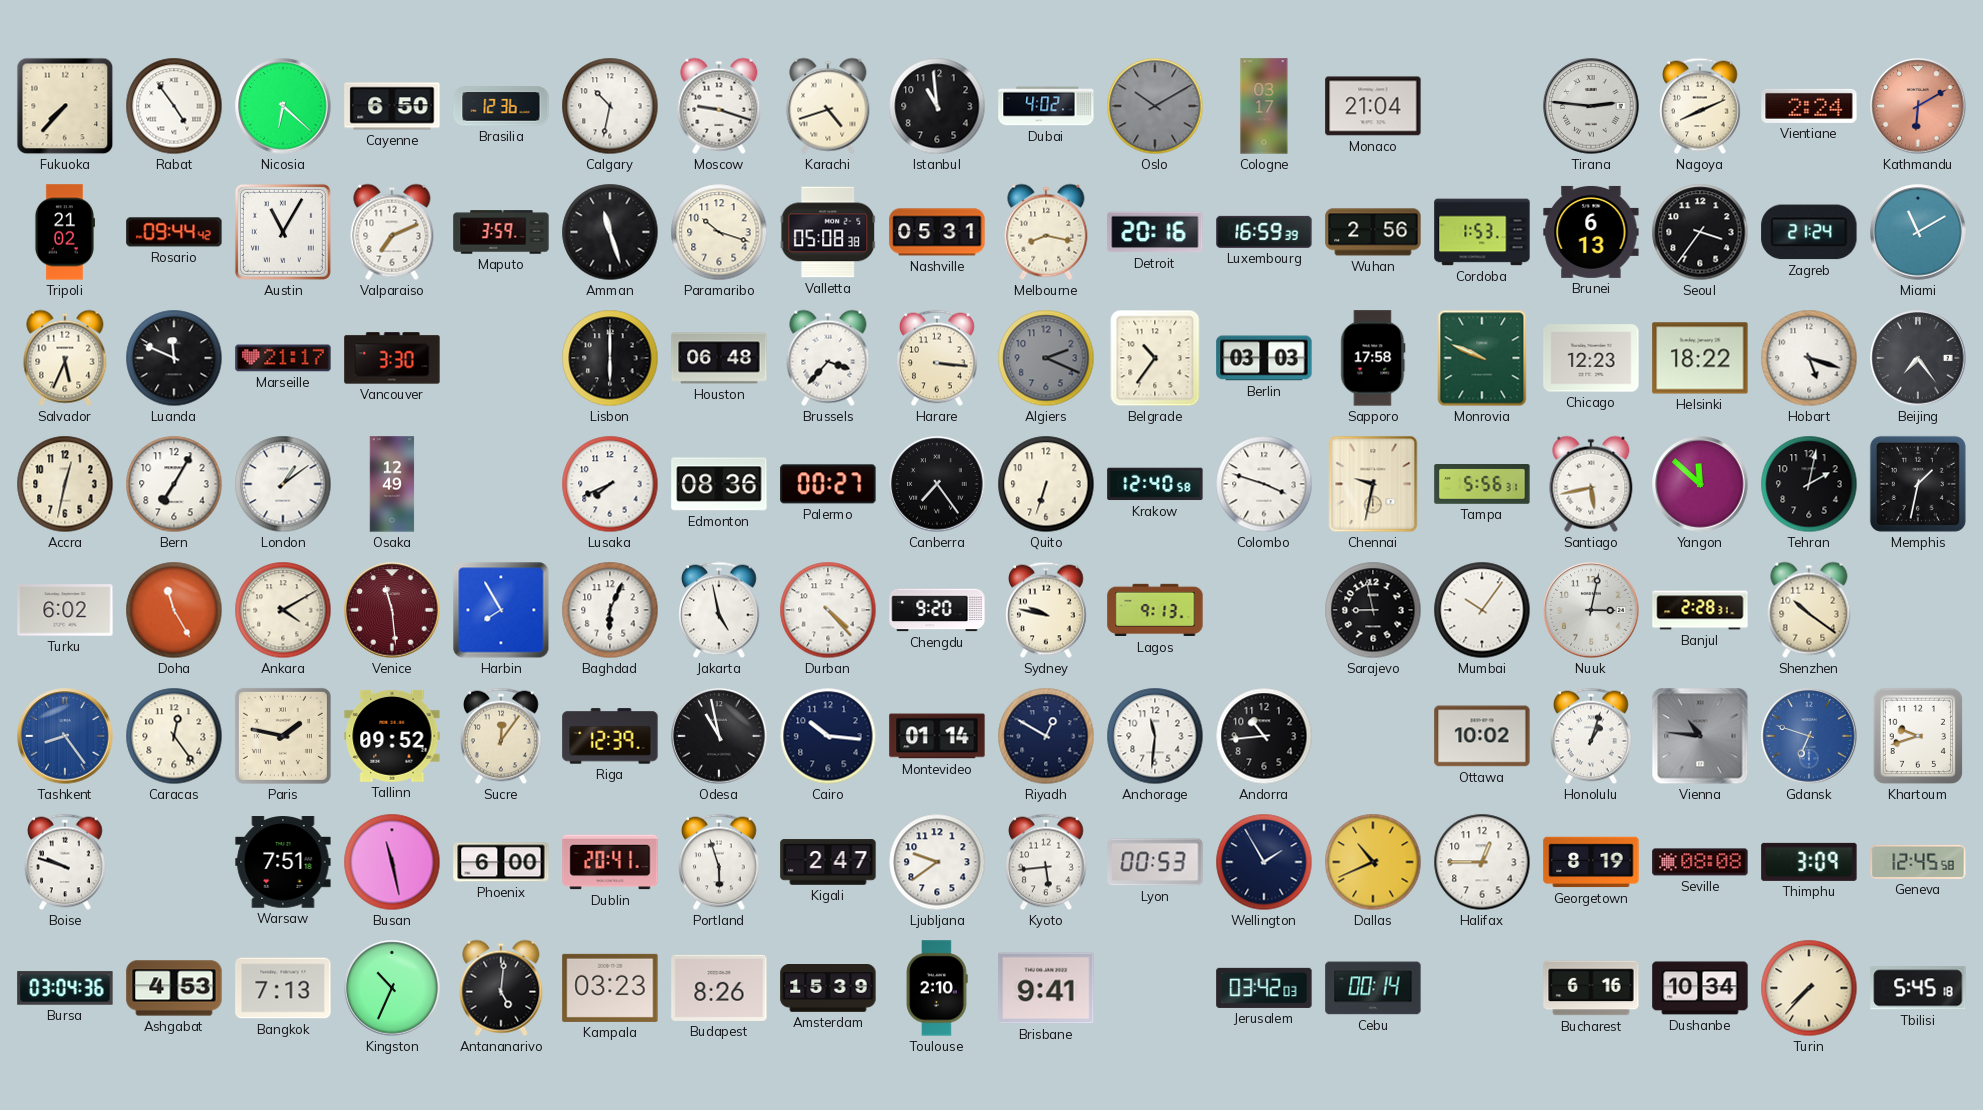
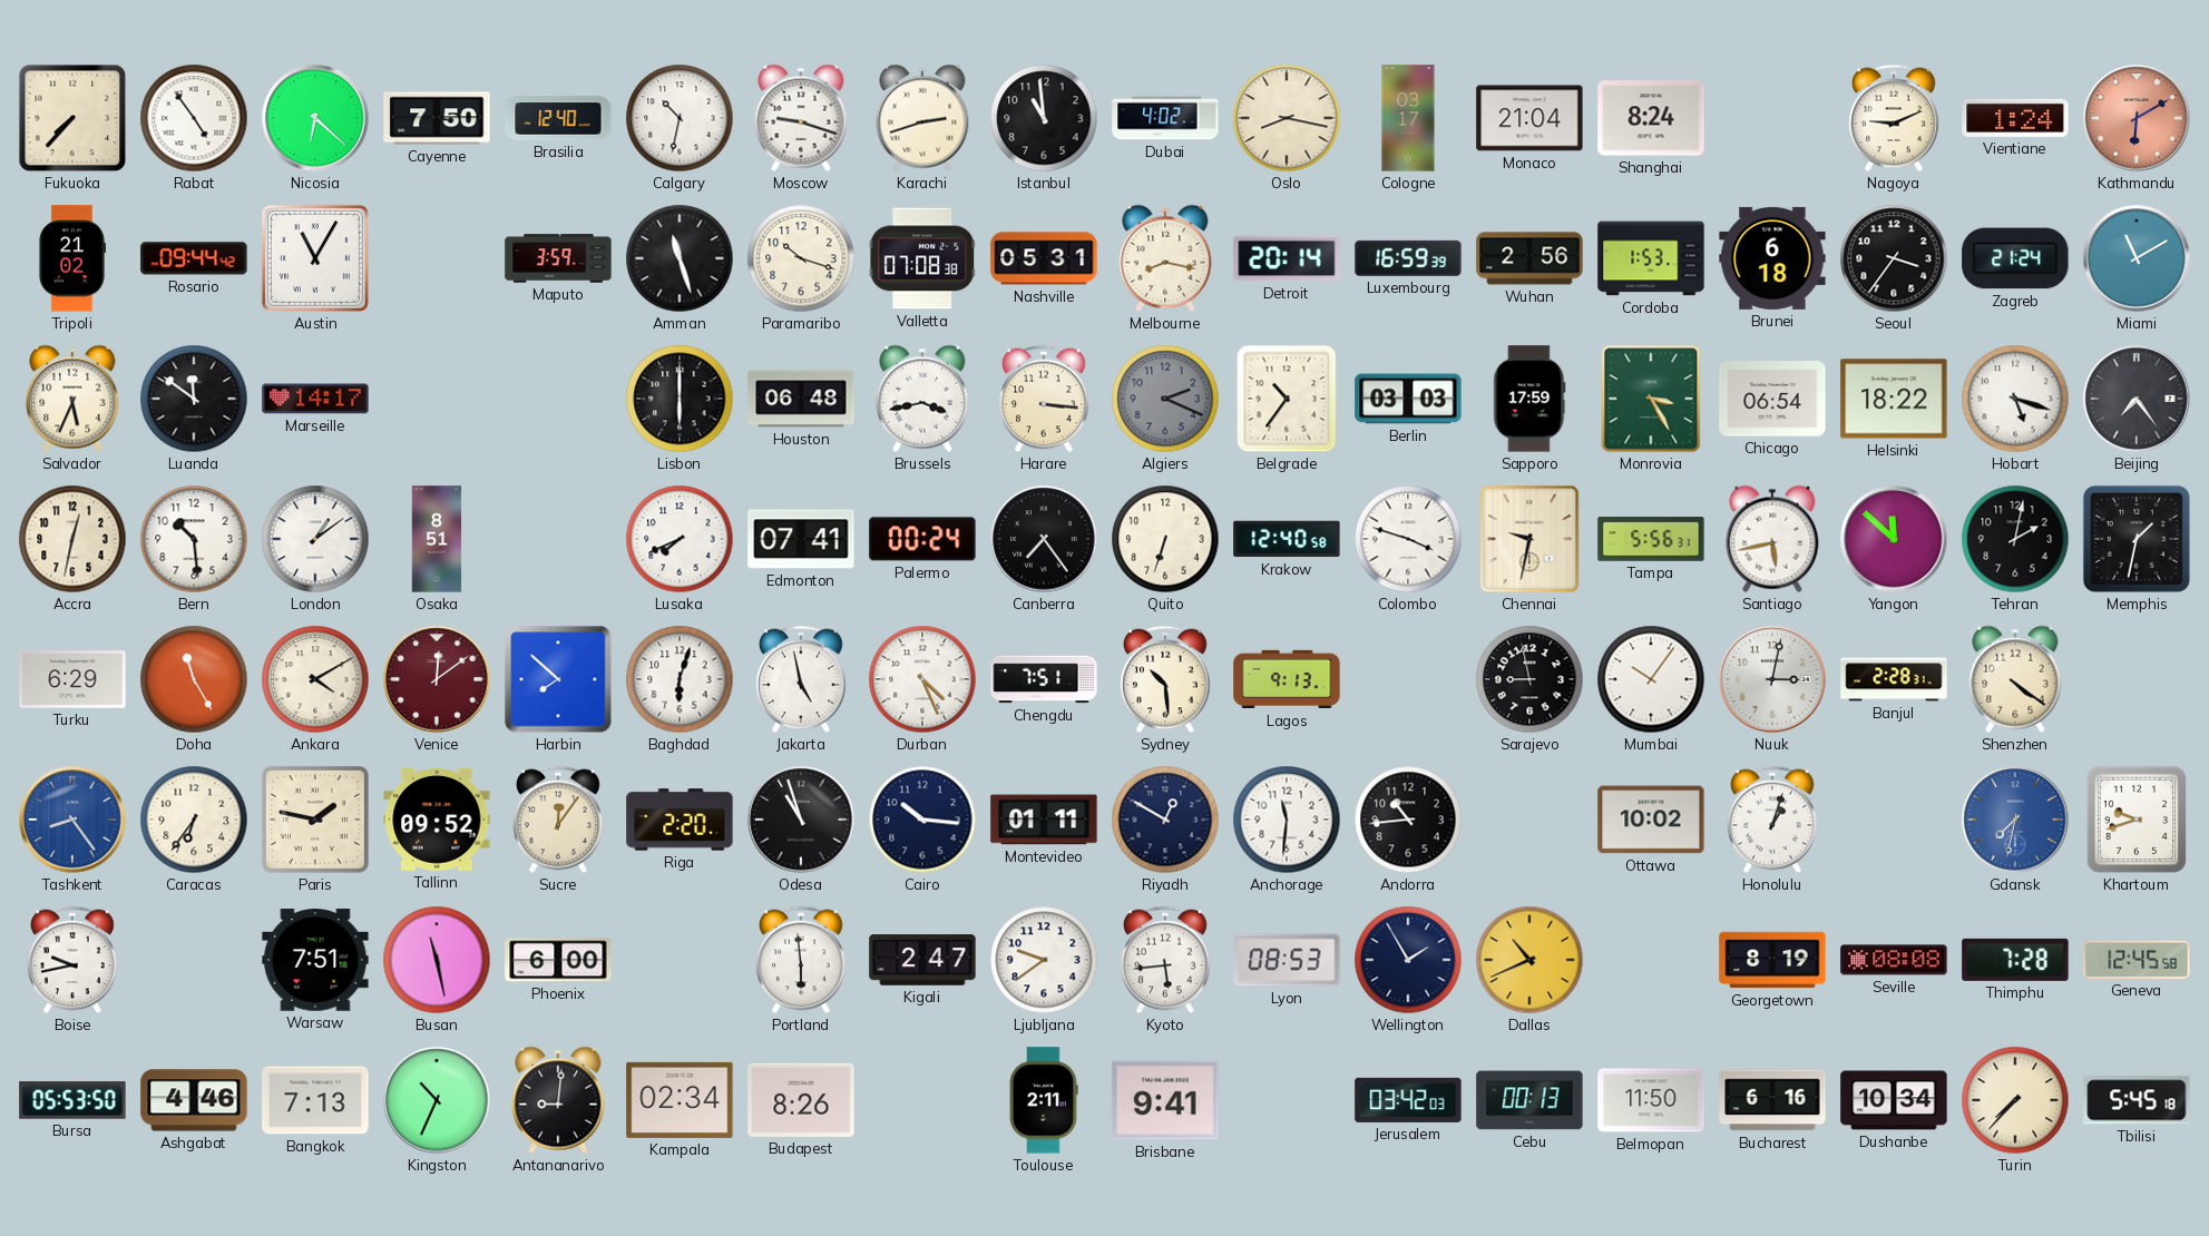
Cayenne: 6:50 -> 7:50 (437, 118)
Brasilia: 12:36 -> 12:40 (558, 118)
Karachi: 4:42 -> 2:42 (922, 118)
Oslo: 10:10 -> 8:17 (1287, 118)
Oslo dial: grey -> cream (1287, 118)
Shanghai: none -> 8:24 (1651, 118)
Tirana: 2:46 -> none (1591, 106)
Nagoya: 8:11 -> 9:11 (1894, 118)
Vientiane: 2:24 -> 1:24 (2015, 118)
Valparaiso: 7:11 -> none (392, 232)
Valletta: 05:08 -> 07:08 (922, 258)
Detroit: 20:16 -> 20:14 (1287, 258)
Brunei: 6:13 -> 6:18 (1772, 258)
Luanda: 11:49 -> 11:51 (194, 399)
Marseille: 21:17 -> 14:17 (315, 399)
Vancouver: 3:30 -> none (392, 358)
Brussels: 3:37 -> 3:43 (922, 399)
Sapporo: 17:58 -> 17:59 (1529, 399)
Monrovia: 9:49 -> 3:25 (1651, 399)
Chicago: 12:23 -> 06:54 (1772, 399)
Bern: 7:05 -> 10:29 (194, 539)
Osaka: 12:49 -> 8:51 (437, 539)
Edmonton: 08:36 -> 07:41 (801, 539)
Palermo: 00:27 -> 00:24 (922, 539)
Turku: 6:02 -> 6:29 (72, 679)
Venice: 11:29 -> 12:09 (437, 679)
Harbin: 7:55 -> 7:52 (558, 679)
Baghdad: 6:04 -> 6:03 (680, 679)
Durban: 4:23 -> 4:26 (922, 679)
Chengdu: 9:20 -> 7:51 (1044, 679)
Sydney: 9:47 -> 10:29 (1165, 679)
Shenzhen: 10:21 -> 4:21 (2015, 679)
Caracas: 12:24 -> 6:36 (194, 820)
Riga: 12:39 -> 2:20 (680, 820)
Odesa: 10:58 -> 10:57 (801, 820)
Montevideo: 01:14 -> 01:11 (1044, 820)
Vienna: 10:46 -> none (1700, 736)
Gdansk: 6:48 -> 7:32 (2015, 820)
Boise: 9:48 -> 9:43 (72, 960)
Dublin: 20:41 -> none (610, 862)
Portland: 5:57 -> 5:59 (801, 960)
Lyon: 00:53 -> 08:53 (1287, 960)
Halifax: 12:45 -> none (1482, 862)
Thimphu: 3:09 -> 7:28 (2015, 960)
Bursa: 03:04 -> 05:53 (72, 1100)
Ashgabat: 4:53 -> 4:46 (194, 1100)
Antananarivo: 5:01 -> 9:01 (558, 1100)
Kampala: 03:23 -> 02:34 (680, 1100)
Amsterdam: 15:39 -> none (828, 989)
Toulouse: 2:10 -> 2:11 (1044, 1100)
Cebu: 00:14 -> 00:13 (1529, 1100)
Belmopan: none -> 11:50 (1651, 1100)
